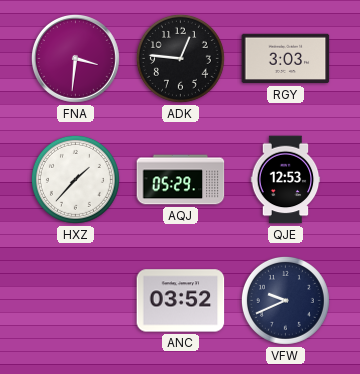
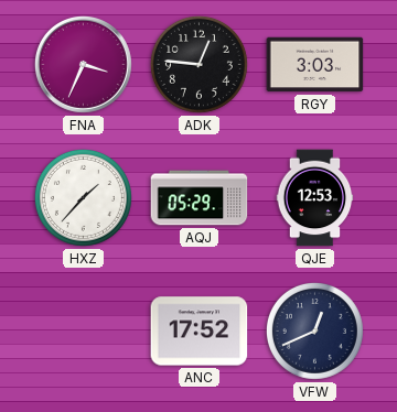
FNA: 3:31 -> 3:34 (83, 64)
ANC: 03:52 -> 17:52 (200, 332)
VFW: 9:41 -> 12:41 (314, 330)
